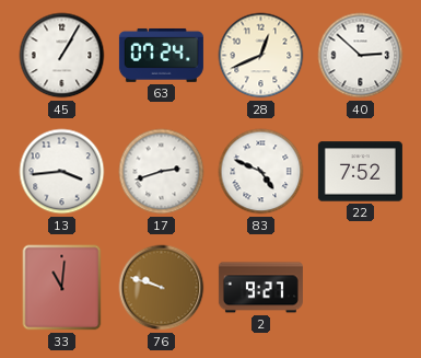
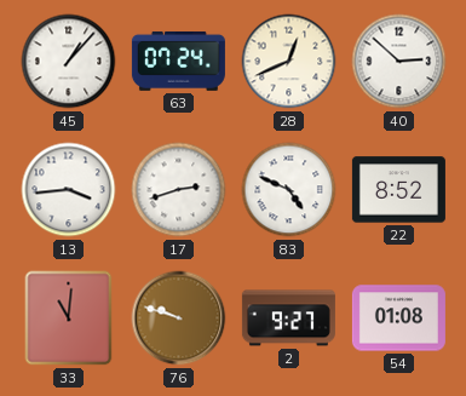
45: 1:05 -> 1:07 (69, 62)
22: 7:52 -> 8:52 (398, 190)
54: none -> 01:08 (398, 318)
